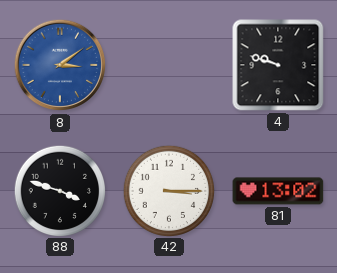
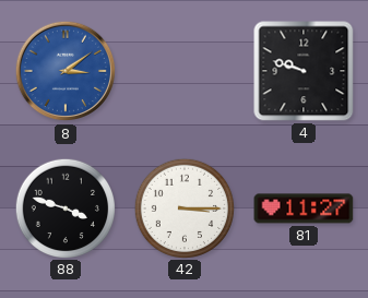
81: 13:02 -> 11:27 (304, 208)
